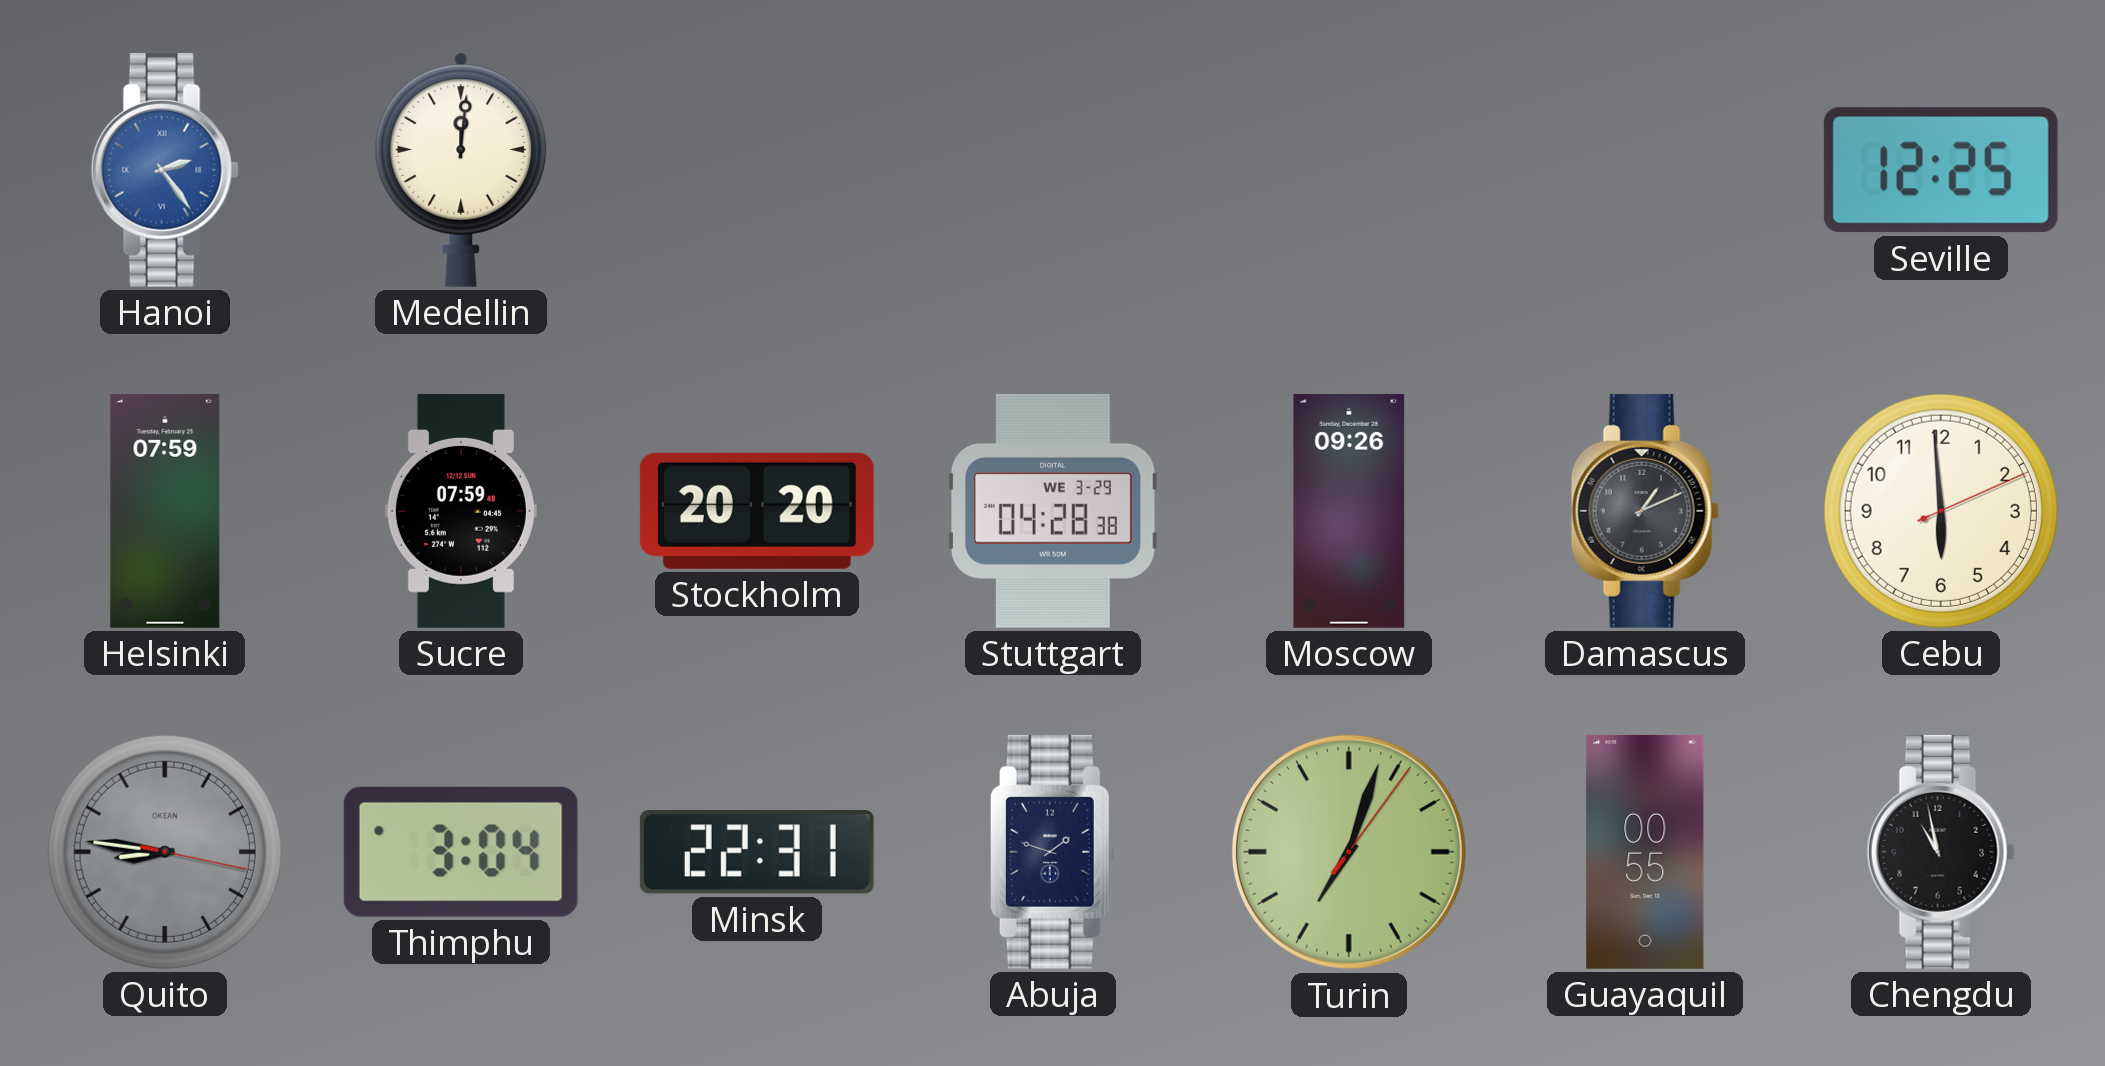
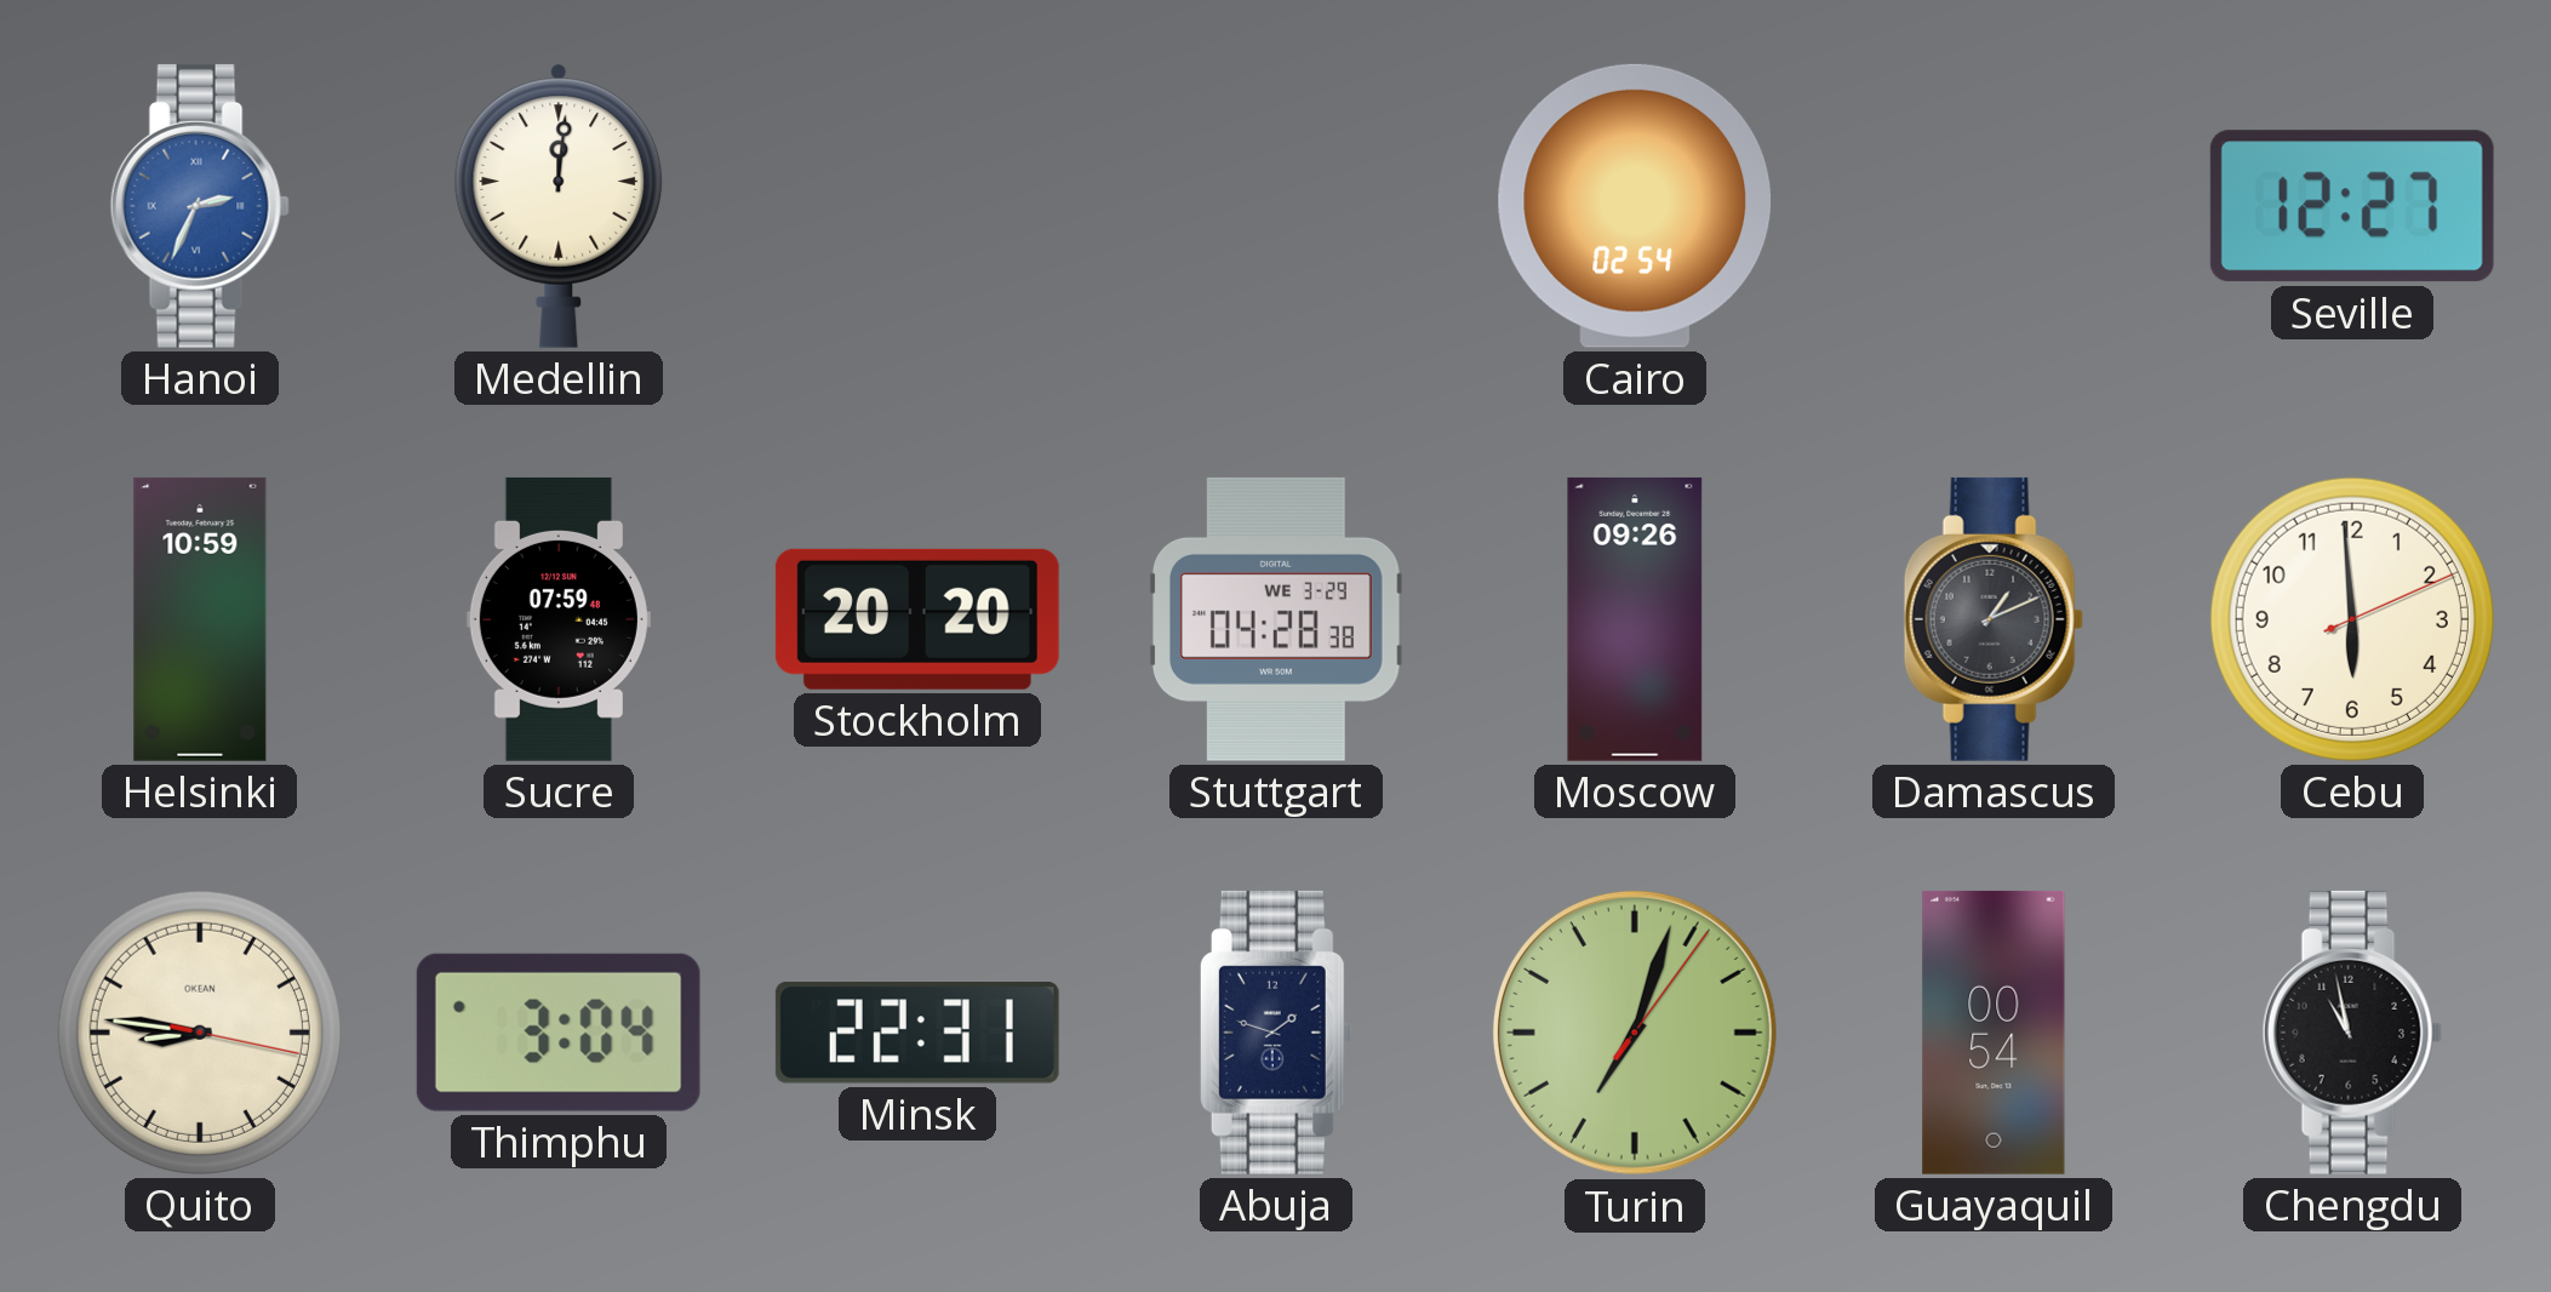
Hanoi: 2:24 -> 2:34 (200, 206)
Cairo: none -> 02:54 (1635, 206)
Seville: 12:25 -> 12:27 (2352, 206)
Helsinki: 07:59 -> 10:59 (200, 619)
Quito dial: grey -> cream (200, 1033)
Guayaquil: 00:55 -> 00:54 (1994, 1033)
